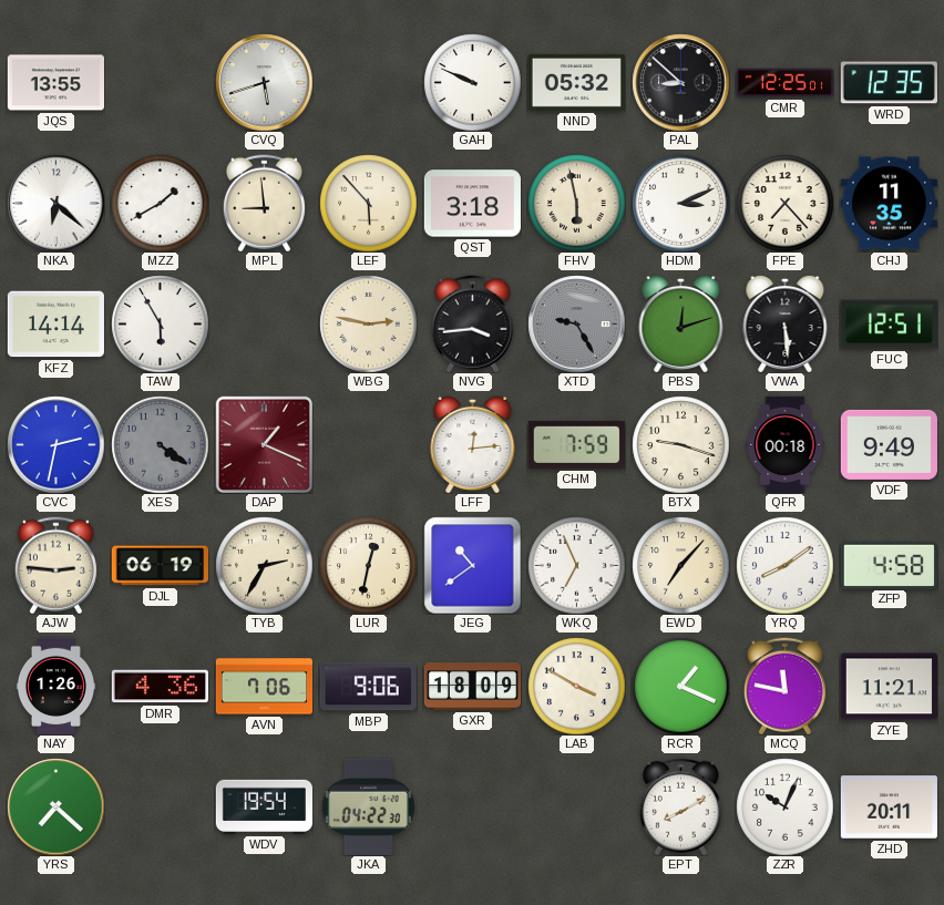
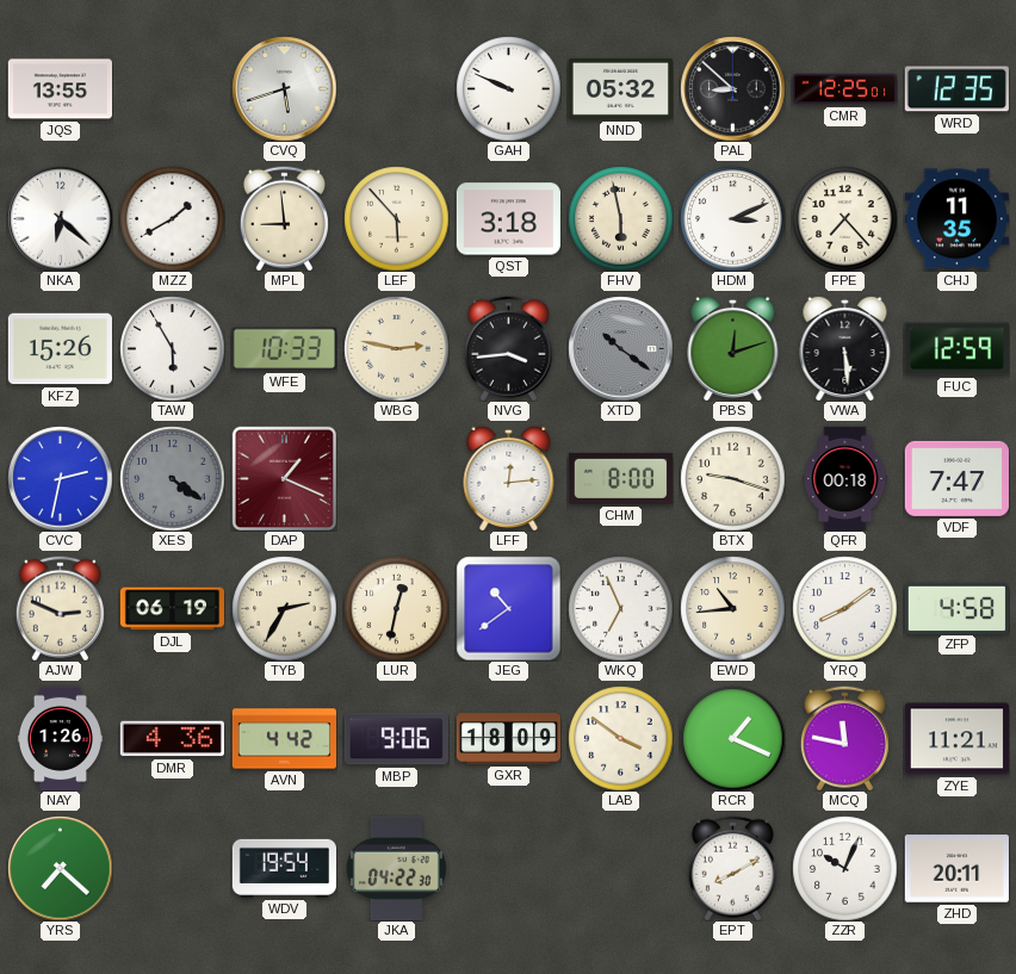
KFZ: 14:14 -> 15:26 (60, 349)
WFE: none -> 10:33 (284, 349)
XTD: 9:25 -> 10:21 (620, 348)
FUC: 12:51 -> 12:59 (956, 349)
CHM: 7:59 -> 8:00 (620, 478)
VDF: 9:49 -> 7:47 (956, 478)
AJW: 2:46 -> 2:49 (60, 608)
EWD: 7:07 -> 10:44 (732, 608)
AVN: 7:06 -> 4:42 (284, 739)
LAB: 3:50 -> 3:51 (620, 738)
